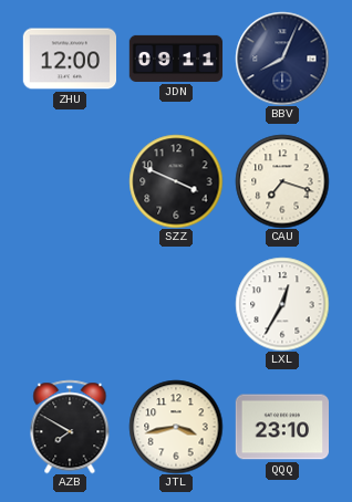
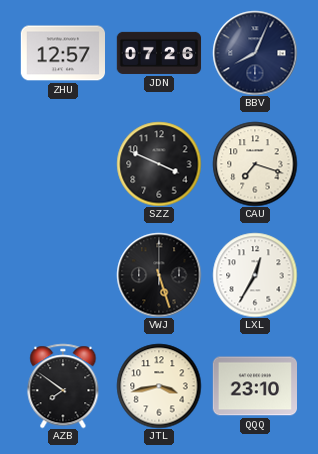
ZHU: 12:00 -> 12:57 (62, 53)
JDN: 09:11 -> 07:26 (159, 53)
VWJ: none -> 5:27 (159, 275)
AZB: 7:50 -> 7:51 (63, 386)
